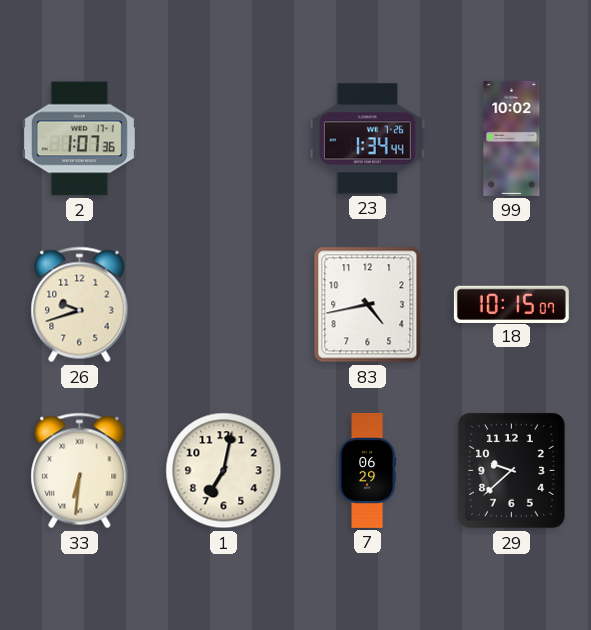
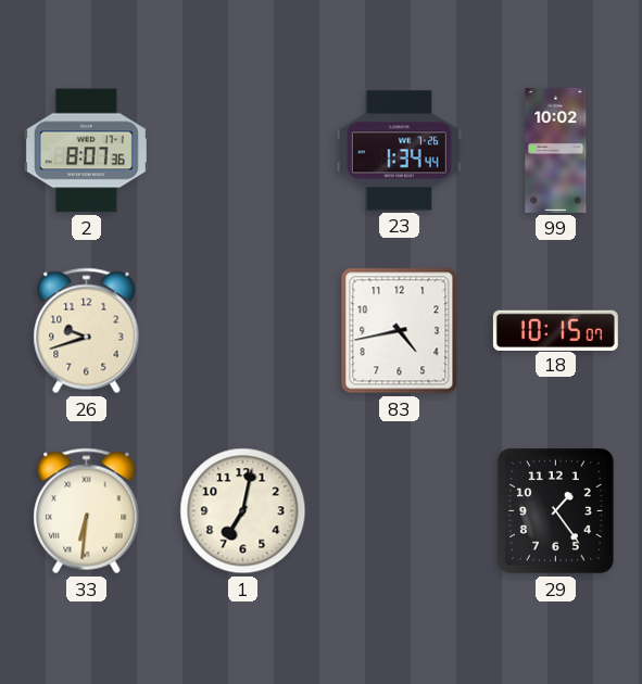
2: 1:07 -> 8:07 (86, 151)
7: 06:29 -> none (367, 470)
29: 9:38 -> 1:24 (555, 510)
